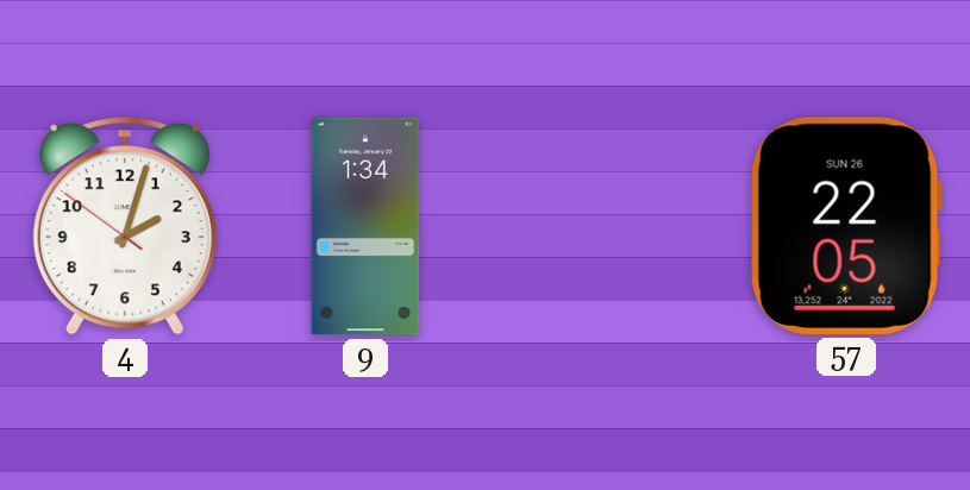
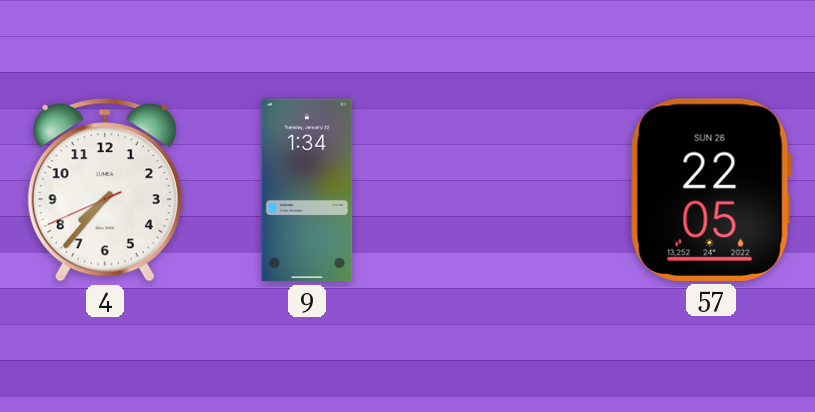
4: 2:02 -> 7:36 (105, 190)
